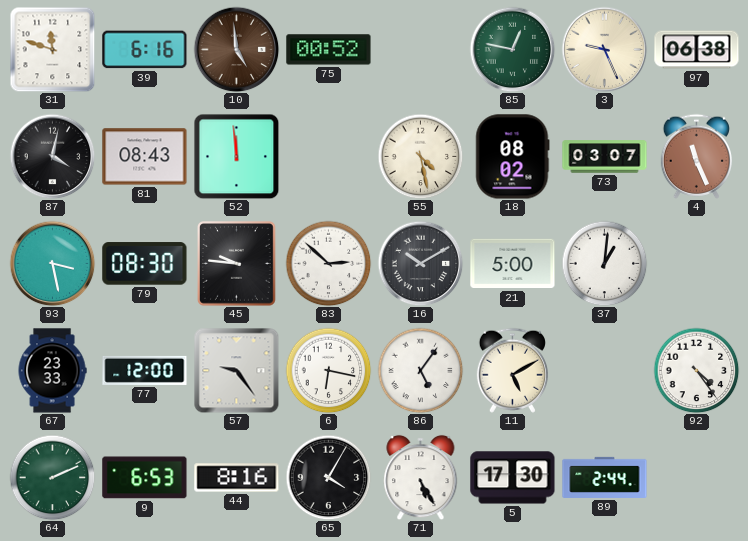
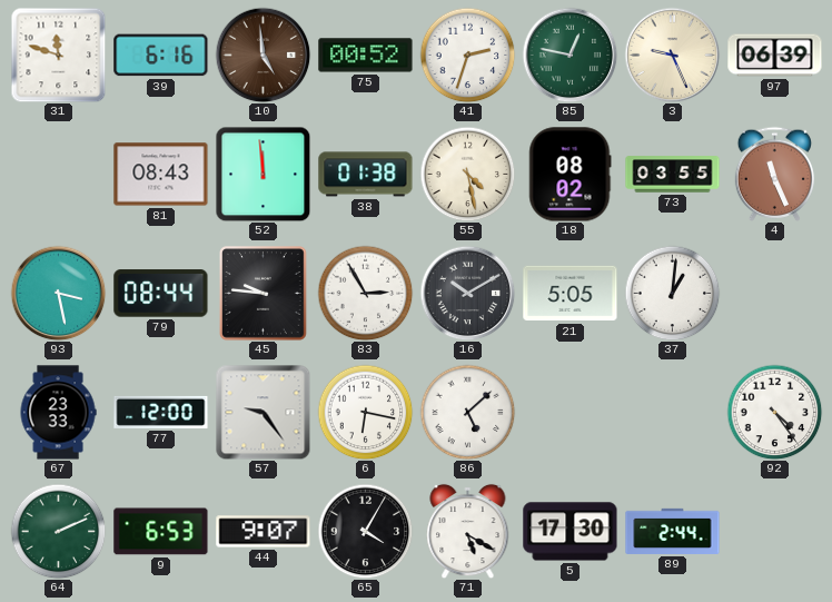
41: none -> 2:33 (467, 55)
97: 06:38 -> 06:39 (775, 56)
87: 4:02 -> none (52, 156)
38: none -> 01:38 (366, 175)
73: 03:07 -> 03:55 (673, 175)
79: 08:30 -> 08:44 (161, 294)
83: 2:52 -> 2:55 (365, 293)
21: 5:00 -> 5:05 (571, 294)
86: 5:06 -> 5:08 (467, 412)
11: 5:10 -> none (512, 370)
44: 8:16 -> 9:07 (264, 532)
71: 5:25 -> 5:20 (468, 531)
